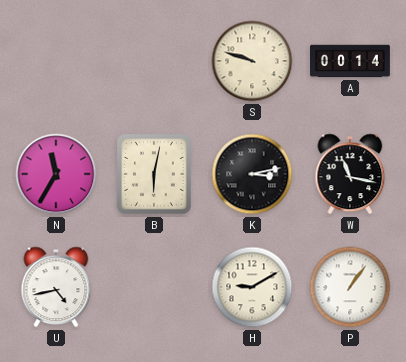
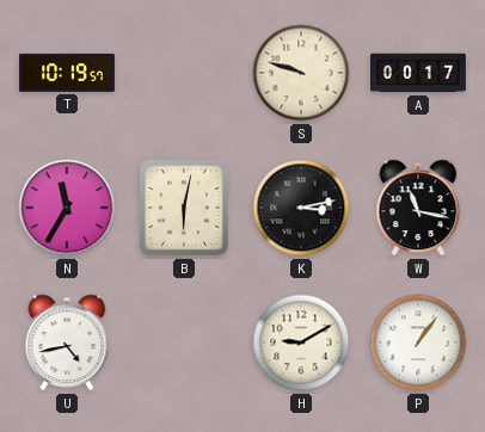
T: none -> 10:19 (68, 73)
A: 00:14 -> 00:17 (419, 73)
